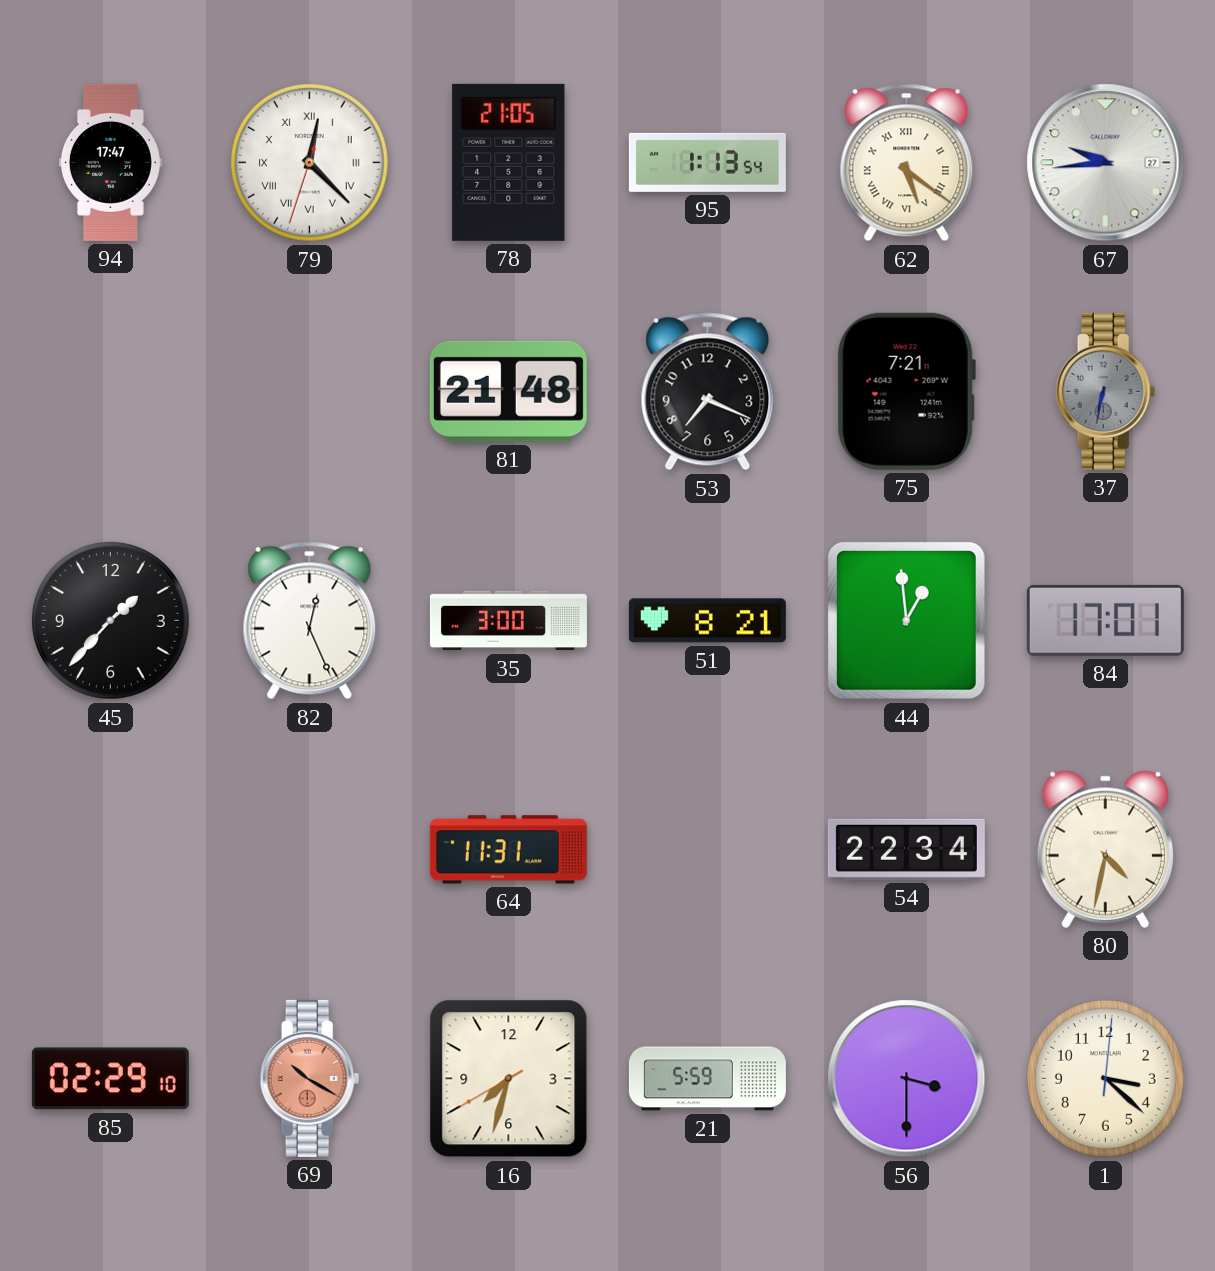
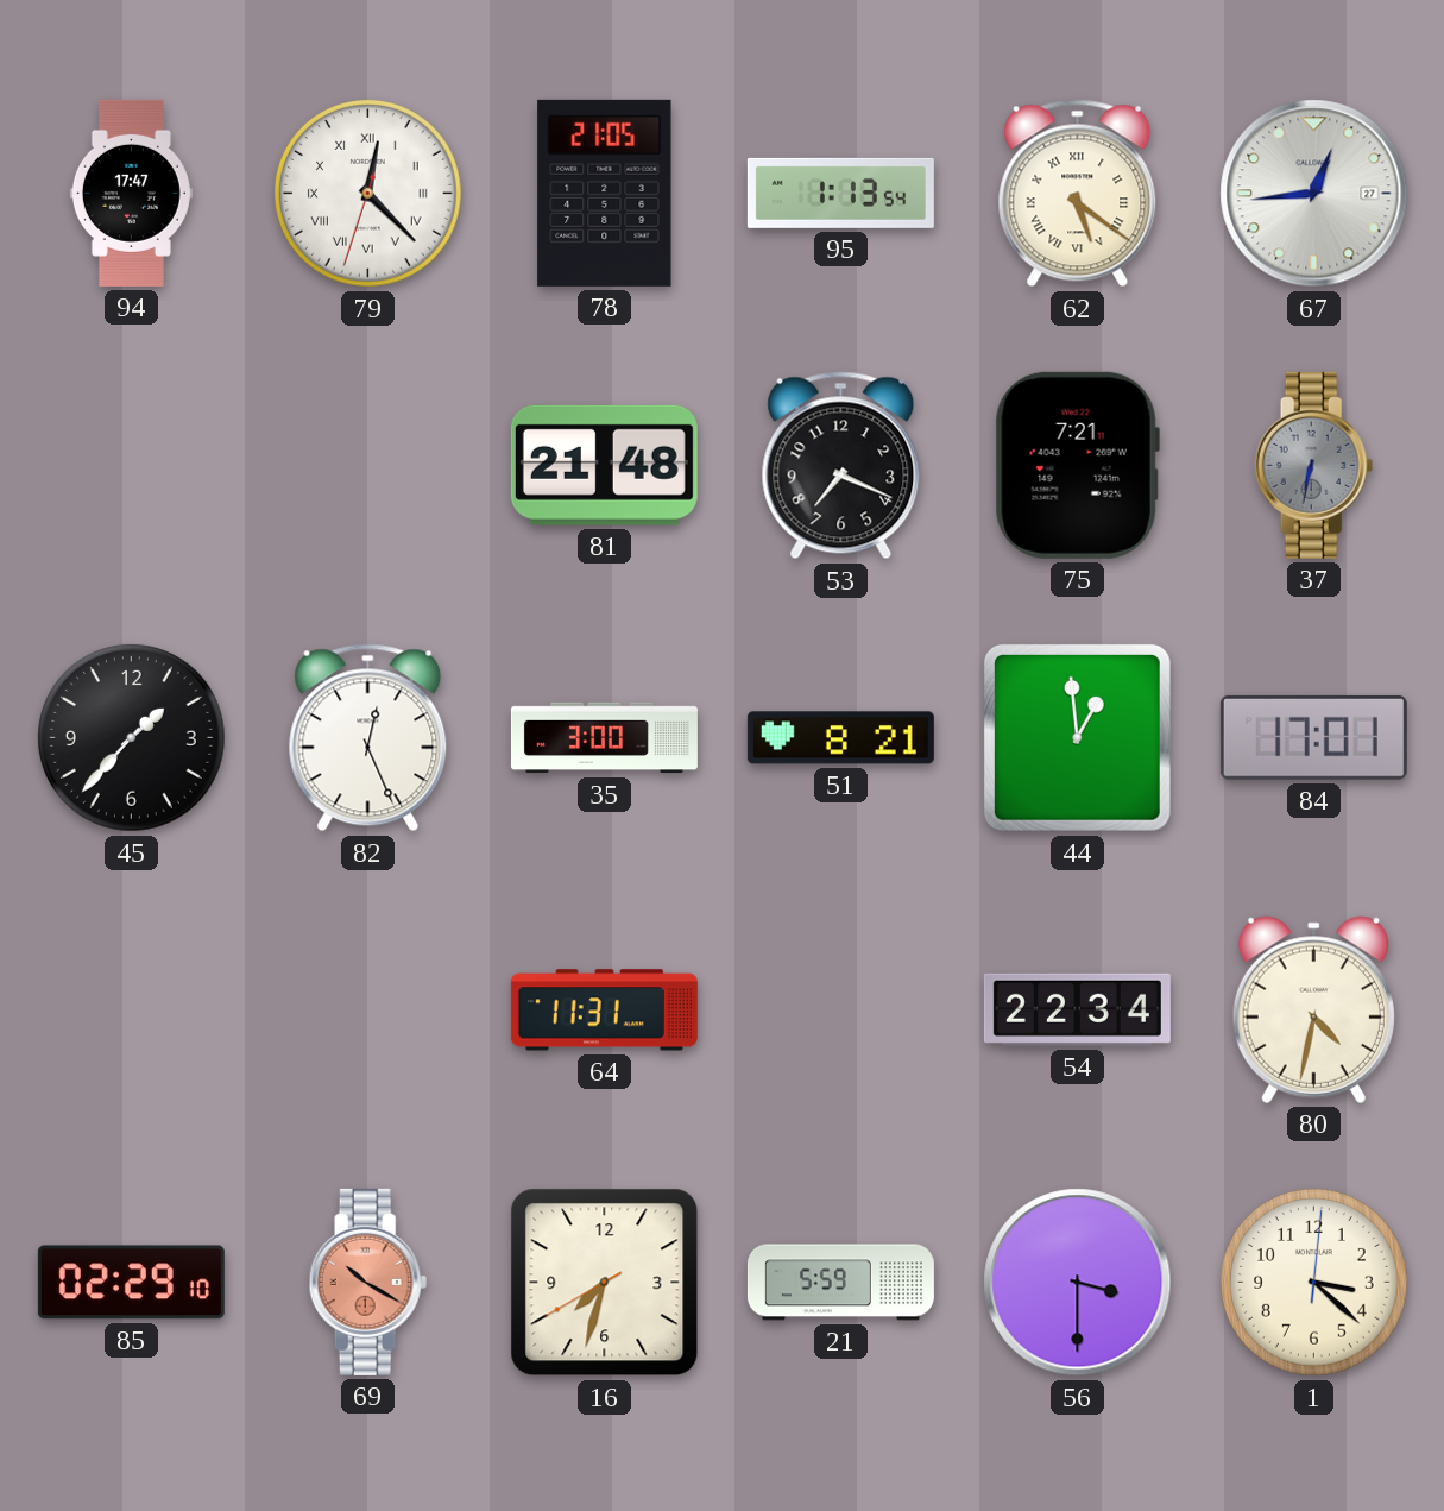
67: 9:44 -> 12:44 (1314, 194)
